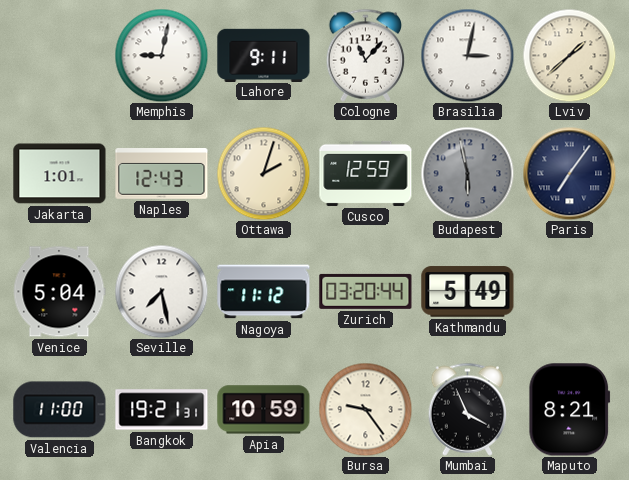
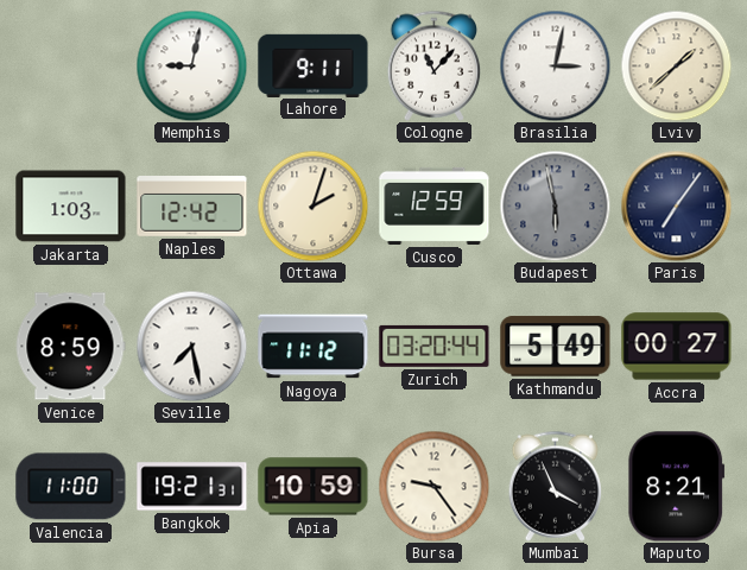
Jakarta: 1:01 -> 1:03 (71, 207)
Naples: 12:43 -> 12:42 (192, 207)
Venice: 5:04 -> 8:59 (70, 347)
Accra: none -> 00:27 (677, 347)
